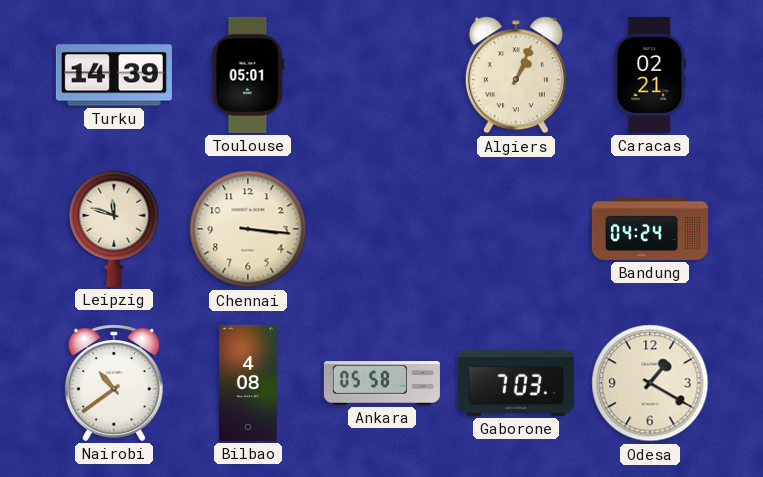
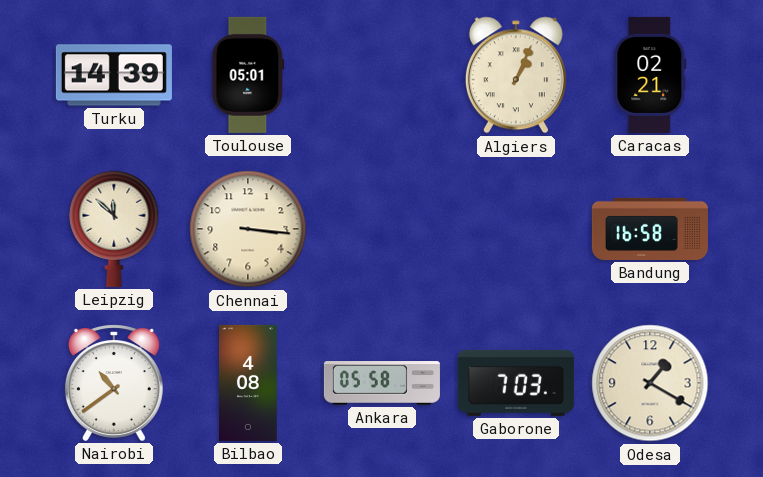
Leipzig: 11:48 -> 11:52 (114, 229)
Bandung: 04:24 -> 16:58 (650, 229)
